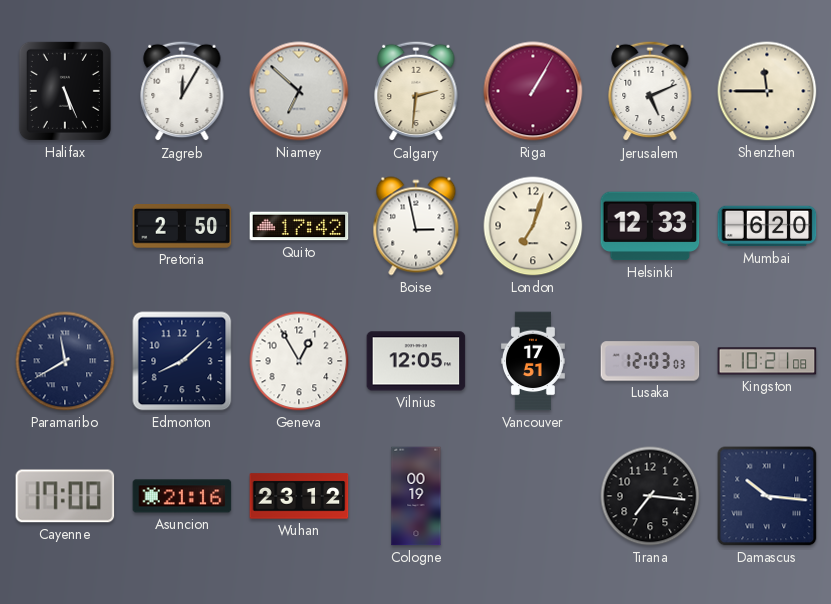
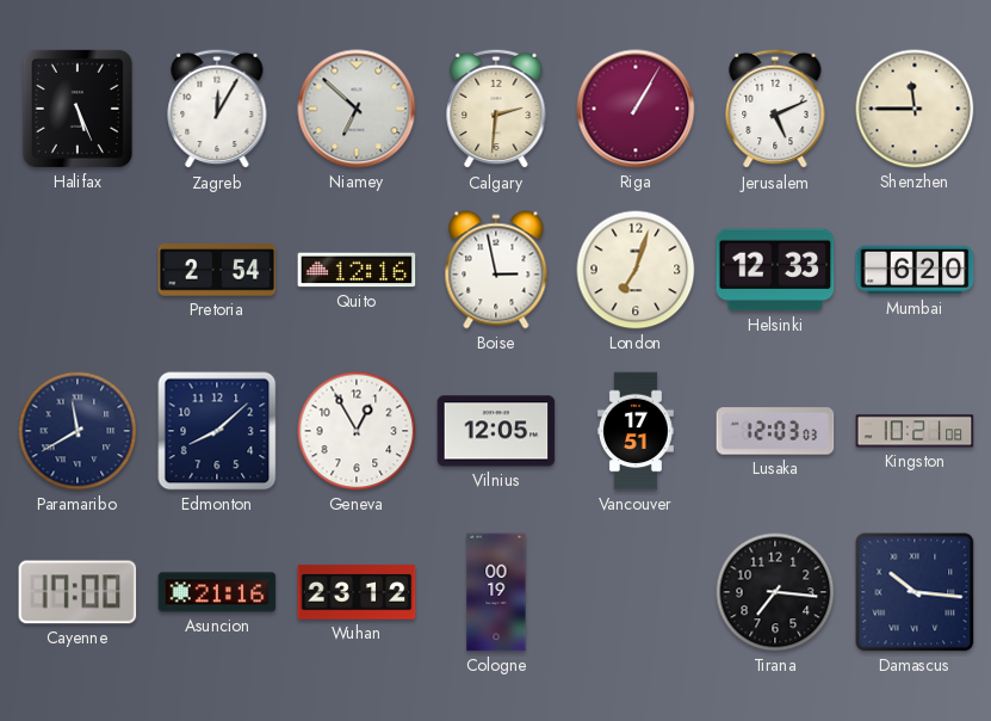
Pretoria: 2:50 -> 2:54 (217, 271)
Quito: 17:42 -> 12:16 (357, 270)
